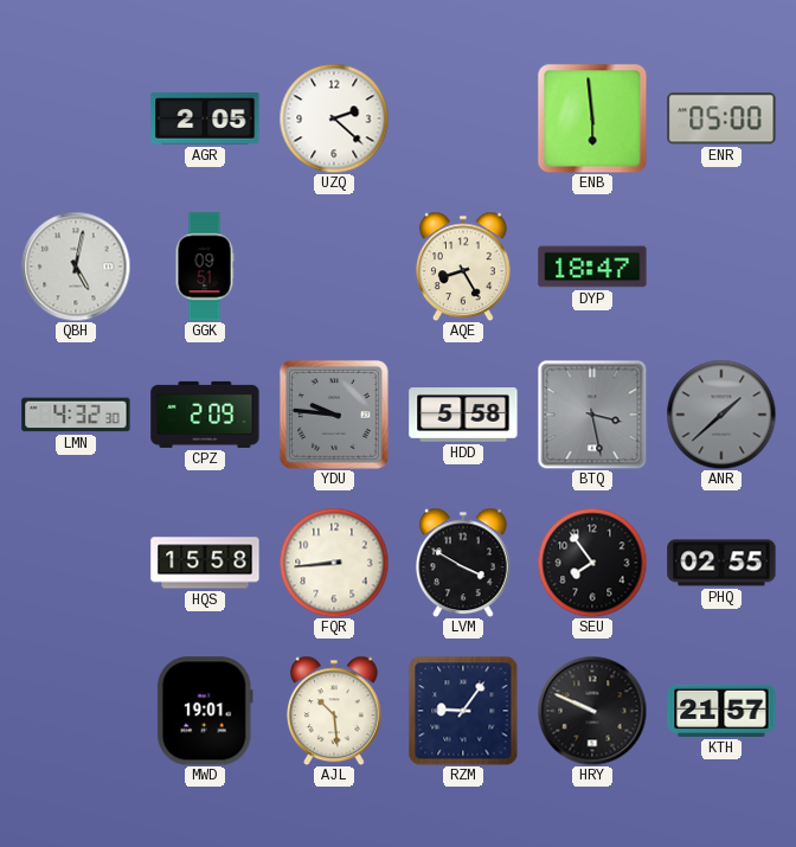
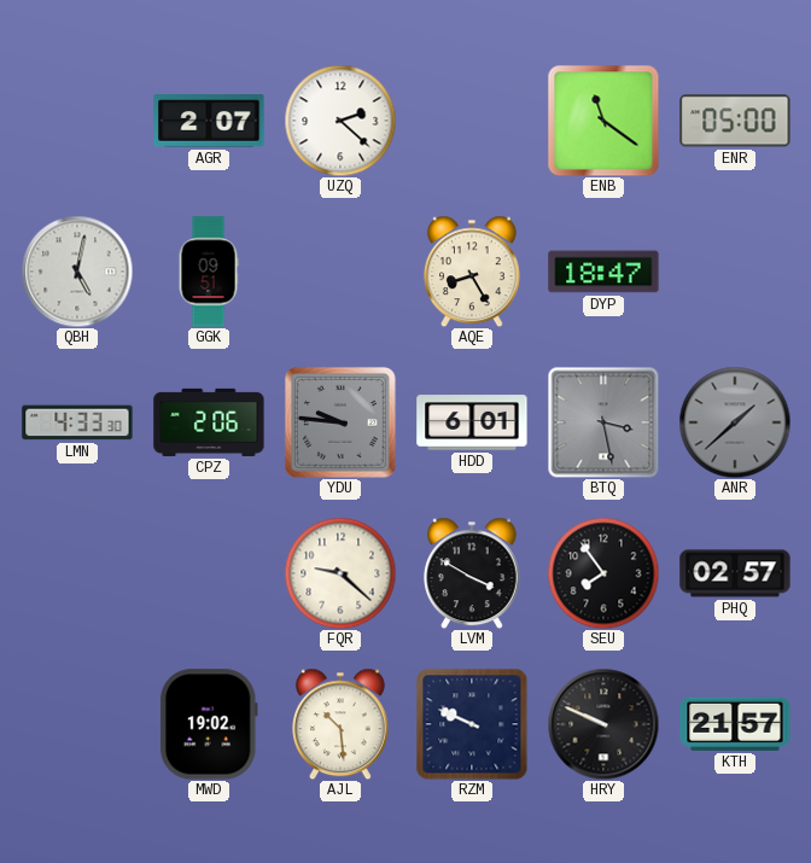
AGR: 2:05 -> 2:07 (209, 121)
ENB: 5:59 -> 11:21 (603, 121)
LMN: 4:32 -> 4:33 (77, 422)
CPZ: 2:09 -> 2:06 (209, 422)
HDD: 5:58 -> 6:01 (472, 422)
HQS: 15:58 -> none (205, 563)
FQR: 8:44 -> 9:22 (340, 573)
PHQ: 02:55 -> 02:57 (735, 573)
MWD: 19:01 -> 19:02 (209, 724)
RZM: 9:06 -> 9:49 (472, 724)
